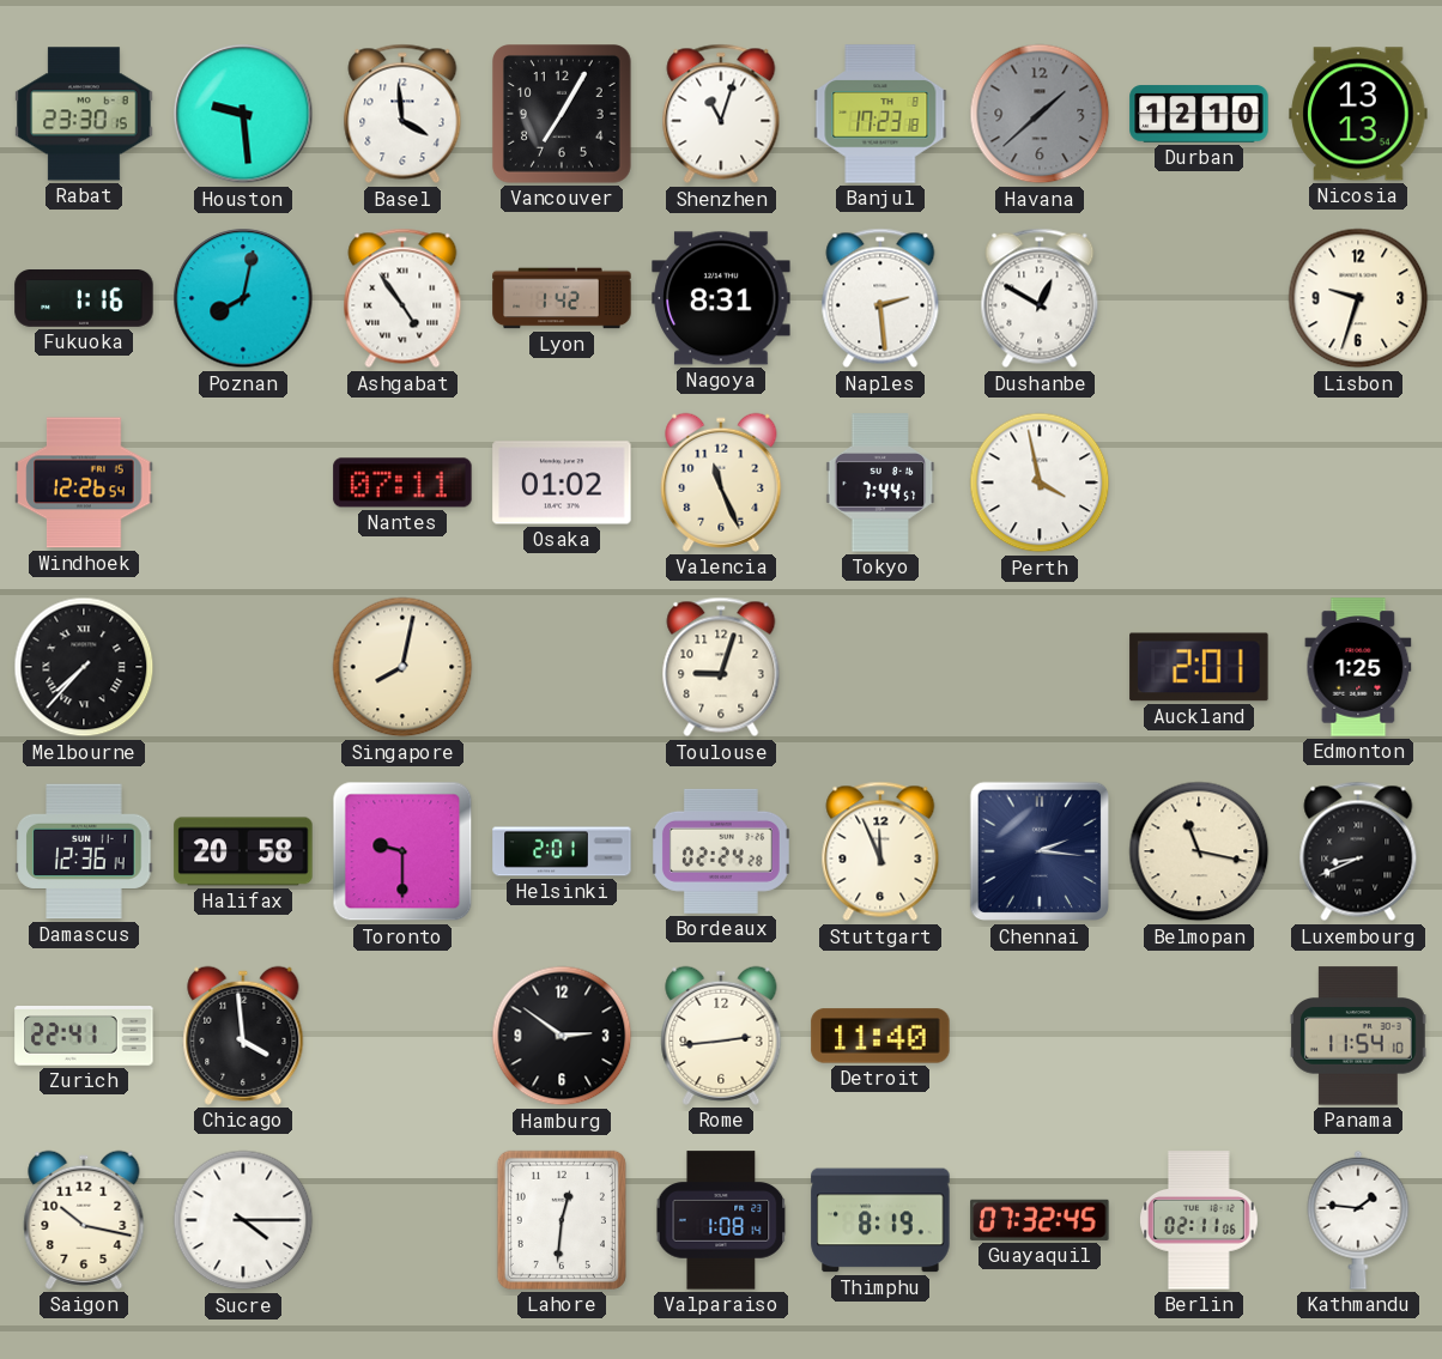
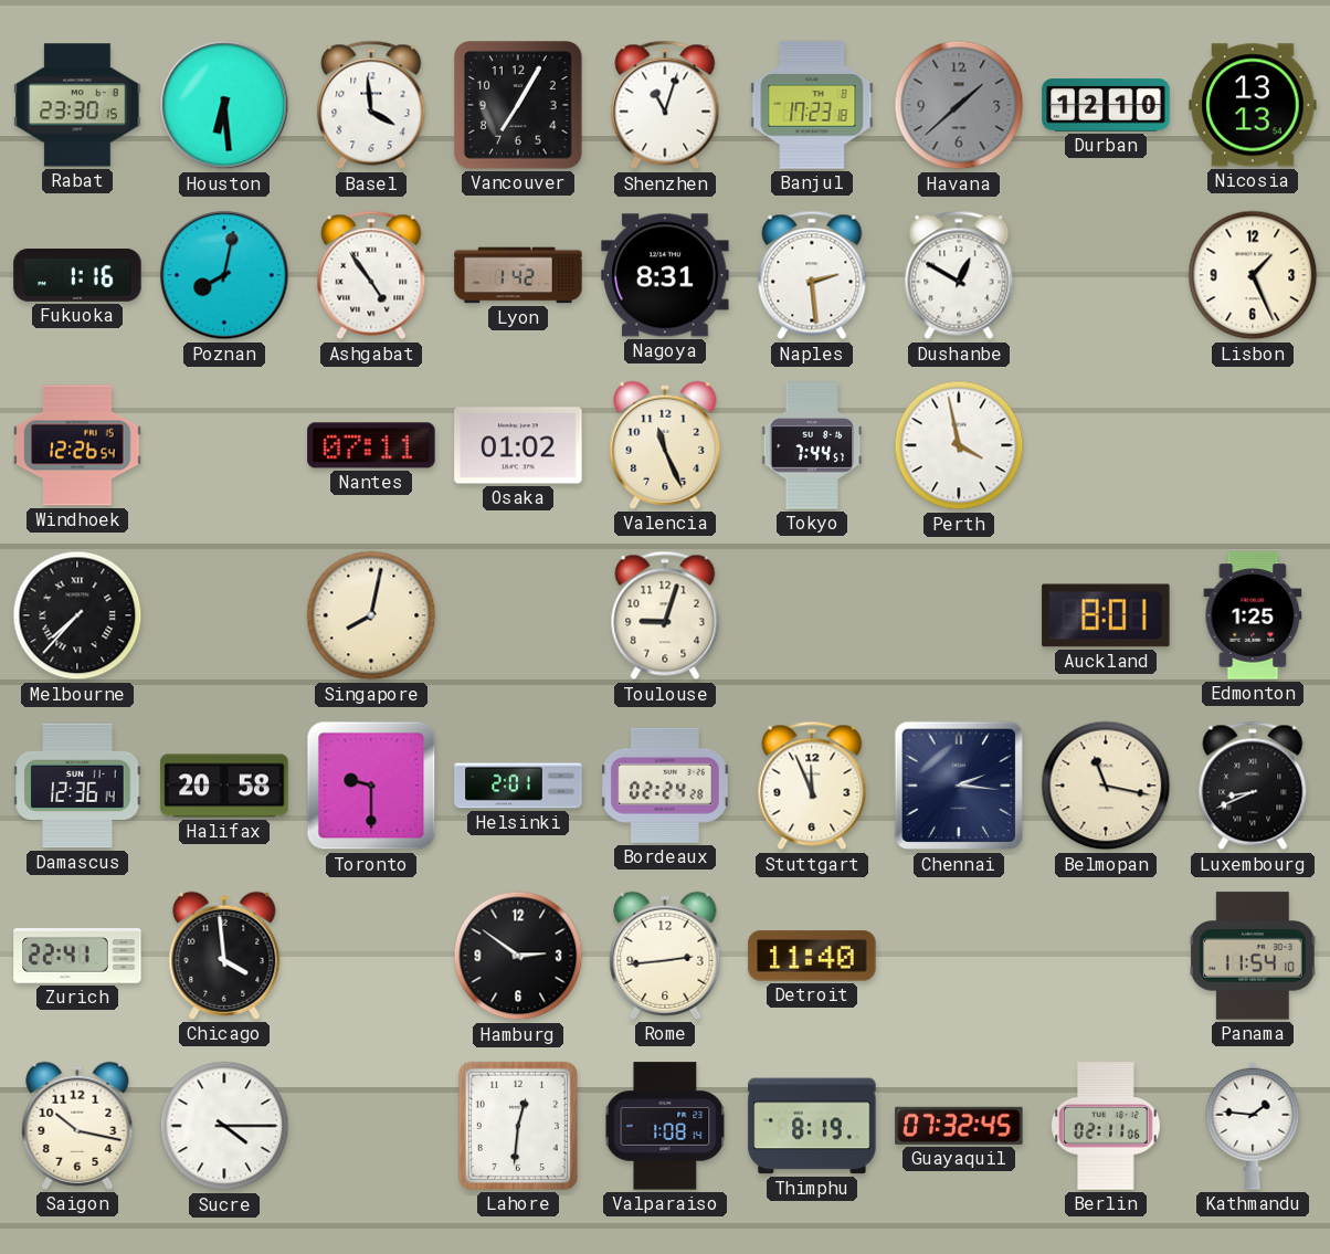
Houston: 9:29 -> 6:29 (224, 105)
Lisbon: 9:33 -> 1:26 (1253, 275)
Auckland: 2:01 -> 8:01 (1106, 615)
